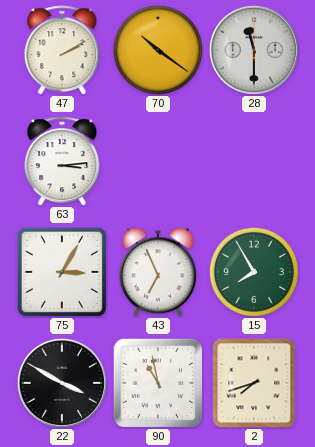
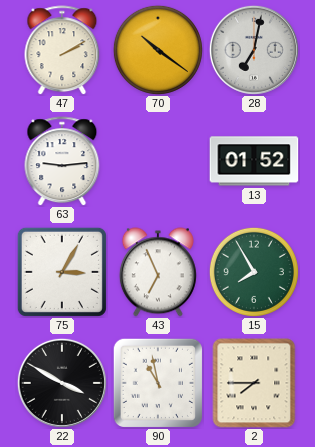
28: 11:30 -> 7:02 (254, 50)
63: 3:14 -> 9:14 (62, 161)
13: none -> 01:52 (254, 161)
2: 7:42 -> 7:45 (254, 383)
